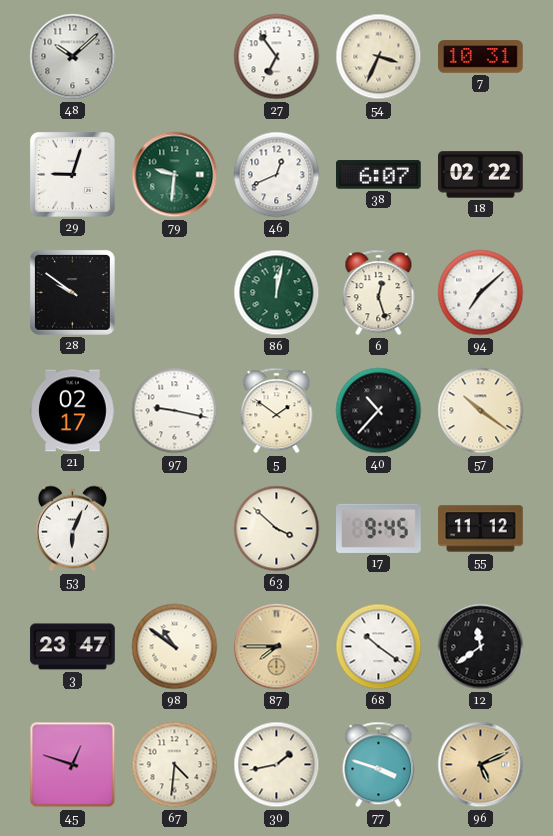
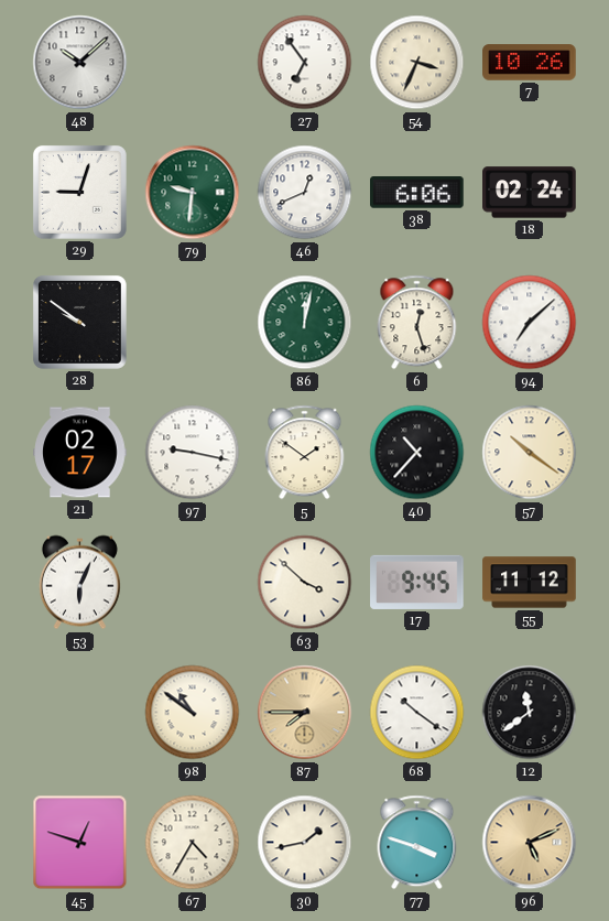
7: 10:31 -> 10:26 (530, 63)
38: 6:07 -> 6:06 (417, 193)
18: 02:22 -> 02:24 (530, 193)
3: 23:47 -> none (73, 647)
67: 4:31 -> 4:35 (193, 843)
